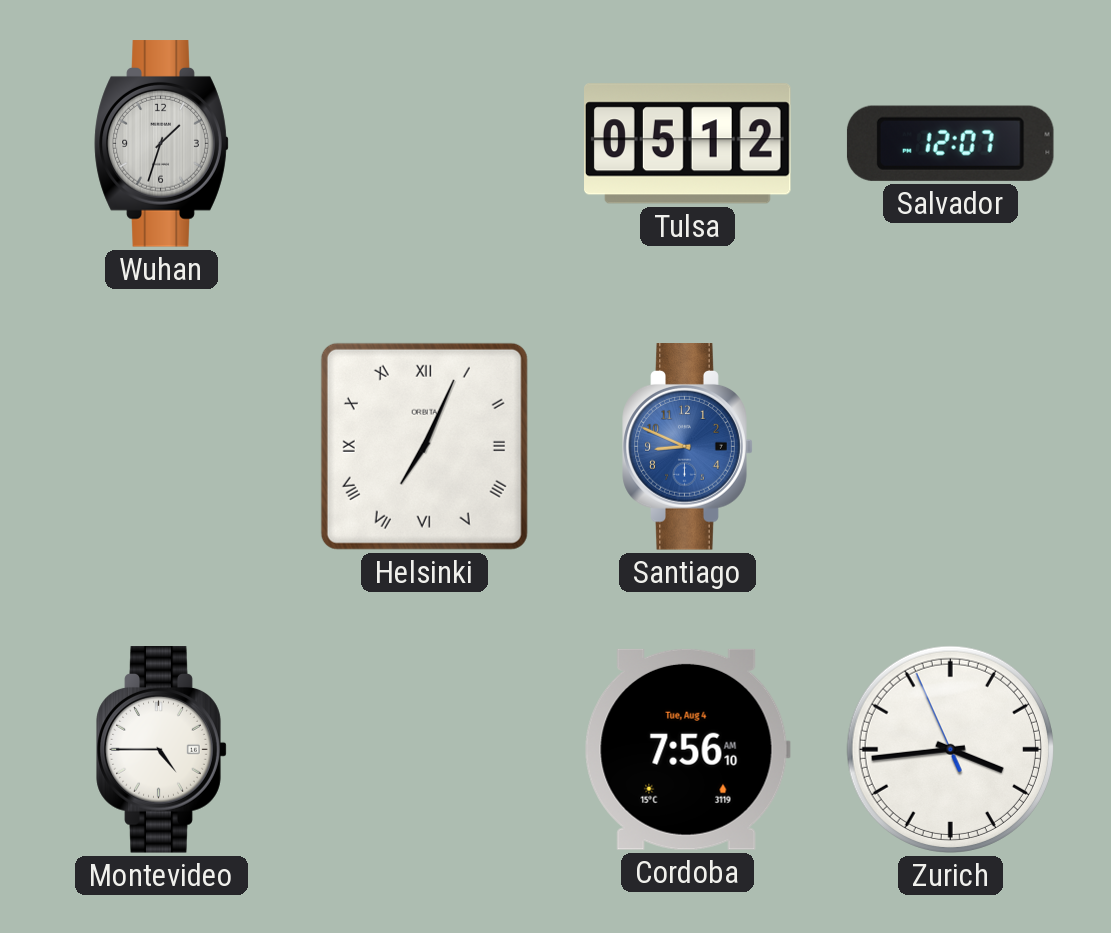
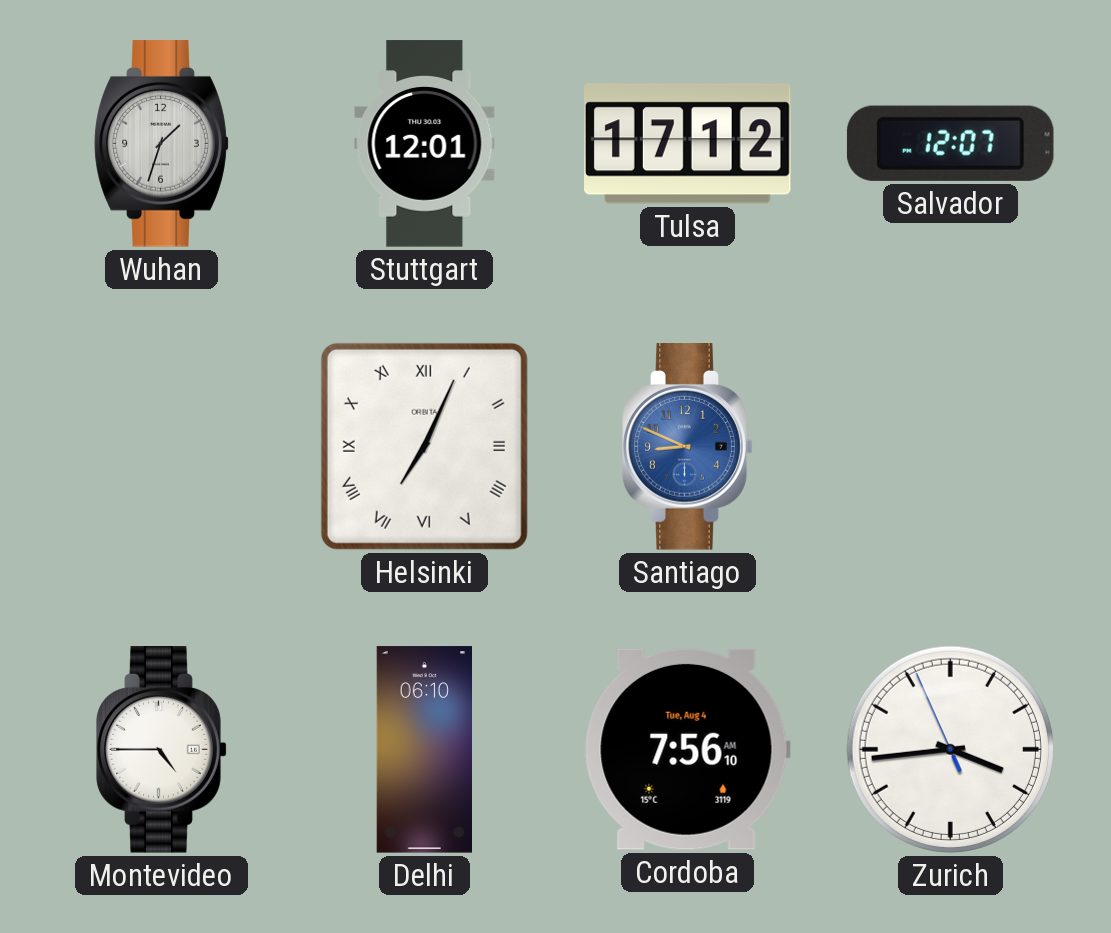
Stuttgart: none -> 12:01 (425, 144)
Tulsa: 05:12 -> 17:12 (688, 144)
Delhi: none -> 06:10 (424, 750)
